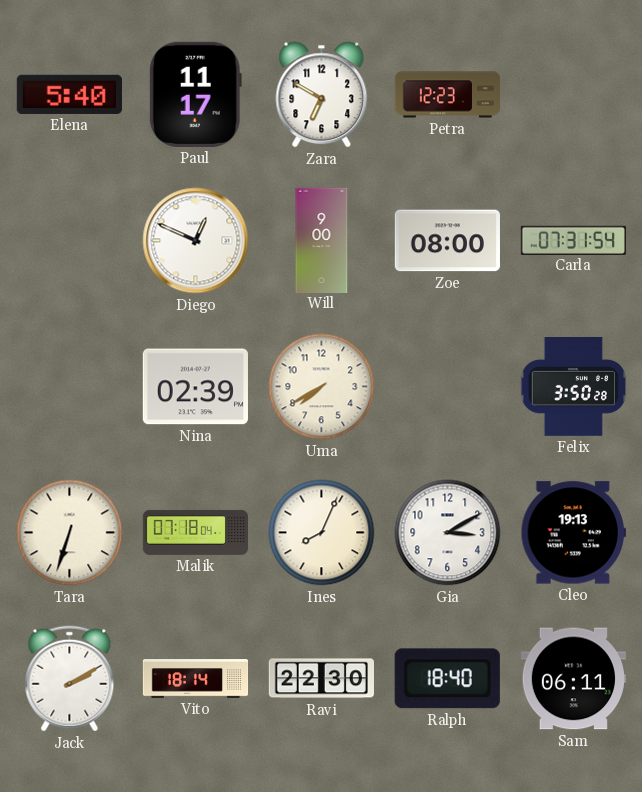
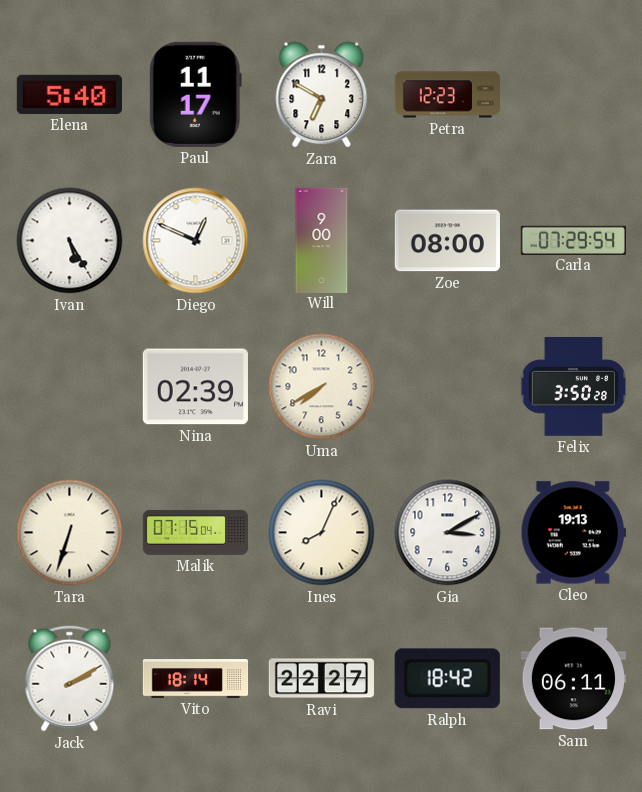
Ivan: none -> 5:25 (70, 241)
Carla: 07:31 -> 07:29 (573, 240)
Malik: 07:18 -> 07:15 (195, 532)
Ravi: 22:30 -> 22:27 (321, 679)
Ralph: 18:40 -> 18:42 (447, 679)
